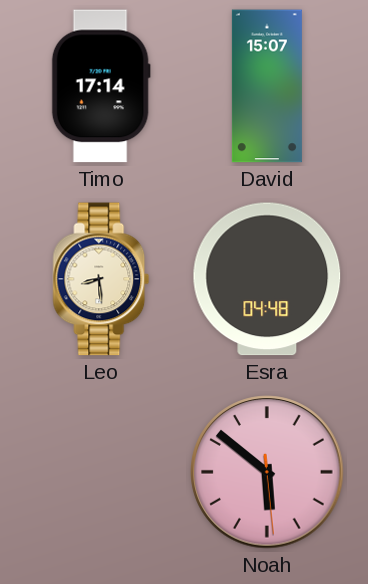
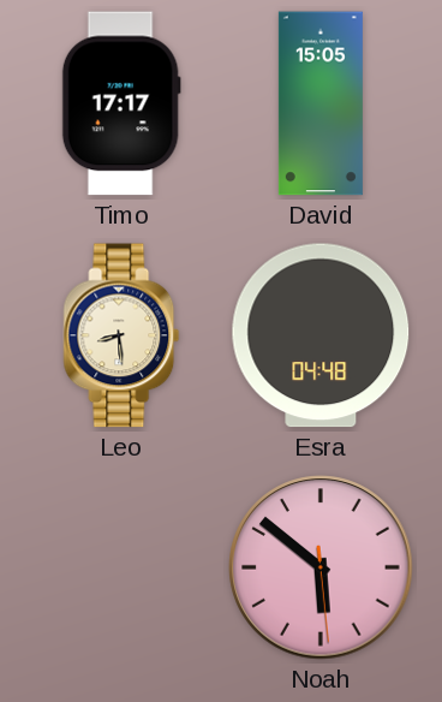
Timo: 17:14 -> 17:17 (121, 103)
David: 15:07 -> 15:05 (321, 103)
